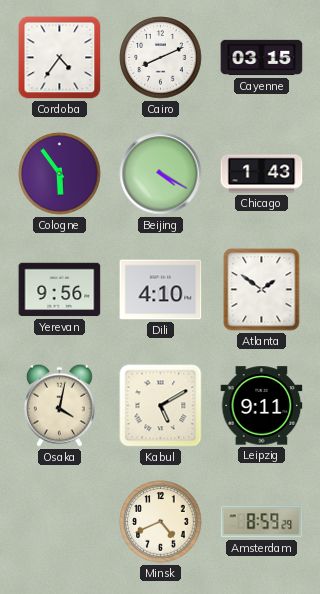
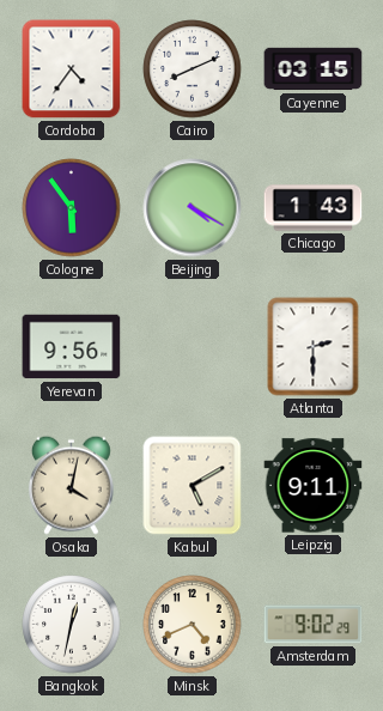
Dili: 4:10 -> none (161, 290)
Atlanta: 1:51 -> 2:30 (314, 347)
Bangkok: none -> 12:32 (72, 625)
Amsterdam: 8:59 -> 9:02 (314, 625)
